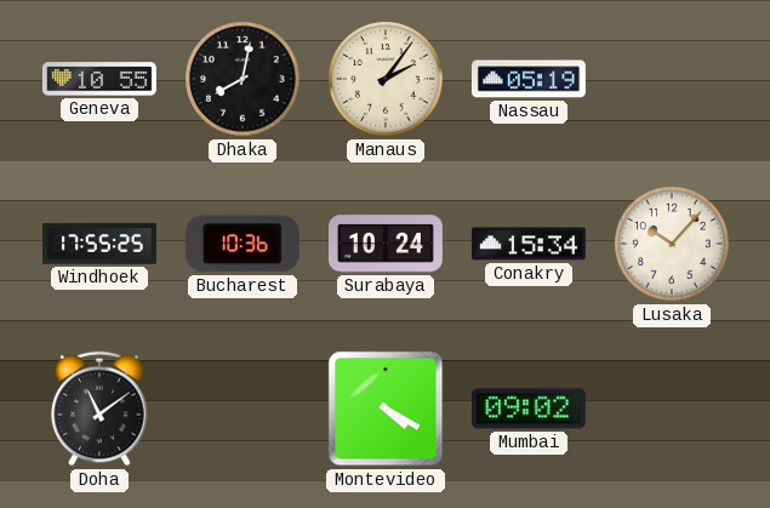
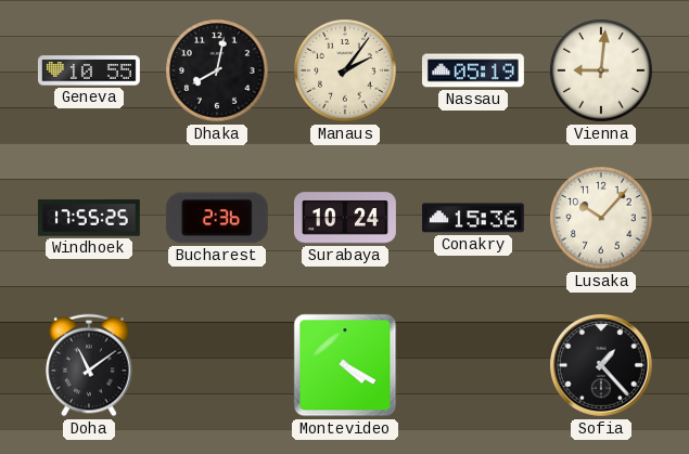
Vienna: none -> 9:01 (601, 70)
Bucharest: 10:36 -> 2:36 (217, 218)
Conakry: 15:34 -> 15:36 (473, 218)
Mumbai: 09:02 -> none (529, 409)
Sofia: none -> 1:23 (602, 366)
